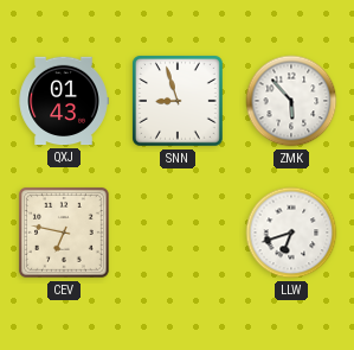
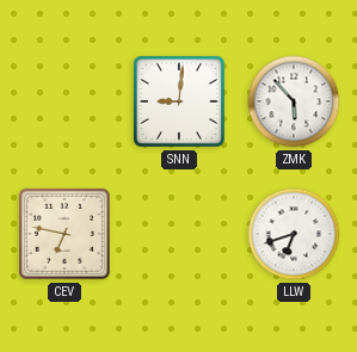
QXJ: 01:43 -> none (64, 101)
SNN: 8:57 -> 9:01 (179, 103)
